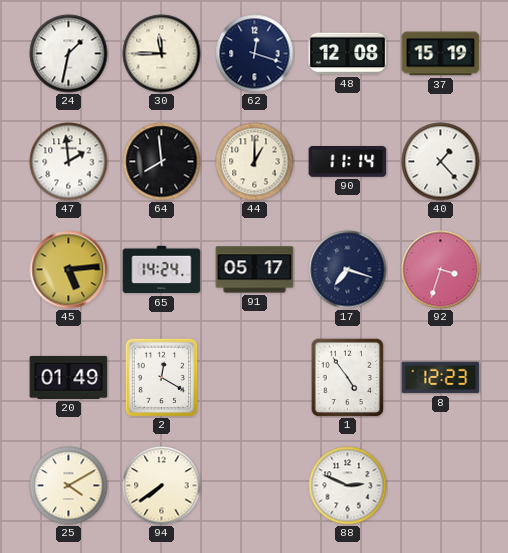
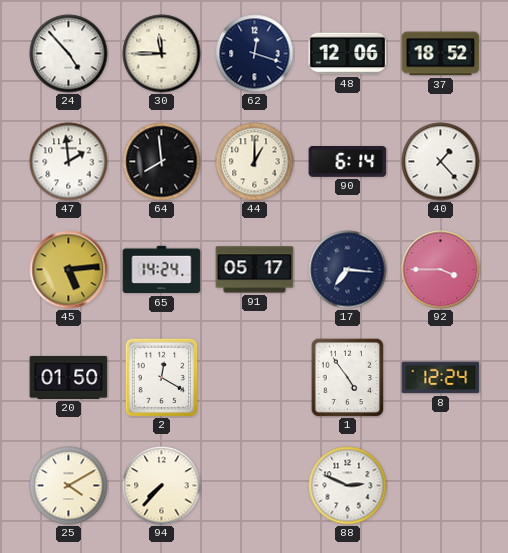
24: 1:32 -> 4:53 (69, 54)
48: 12:08 -> 12:06 (348, 54)
37: 15:19 -> 18:52 (441, 54)
90: 11:14 -> 6:14 (348, 162)
17: 7:18 -> 7:16 (348, 270)
92: 3:33 -> 3:45 (441, 270)
20: 01:49 -> 01:50 (69, 377)
8: 12:23 -> 12:24 (441, 378)
94: 7:39 -> 7:37 (162, 486)
